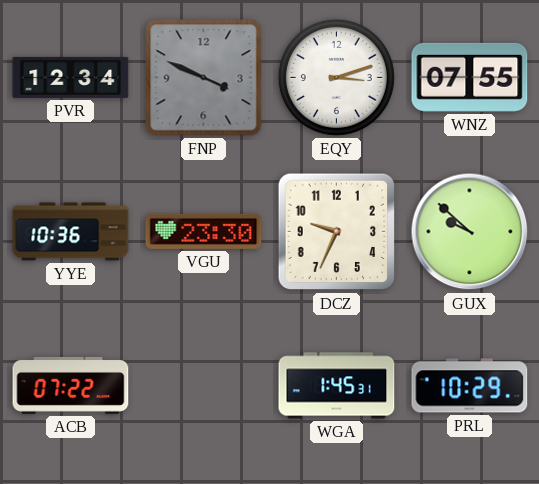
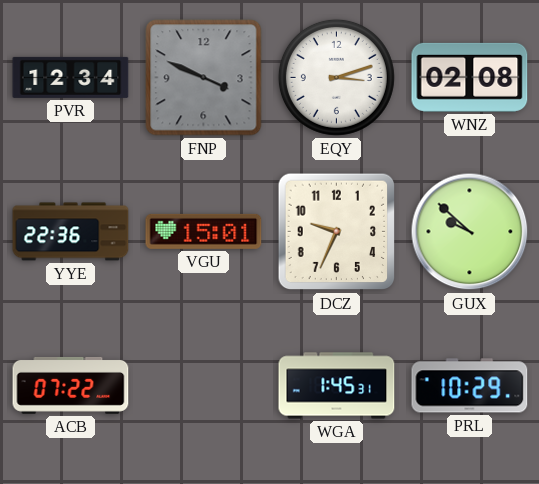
WNZ: 07:55 -> 02:08 (470, 77)
YYE: 10:36 -> 22:36 (71, 232)
VGU: 23:30 -> 15:01 (204, 231)
